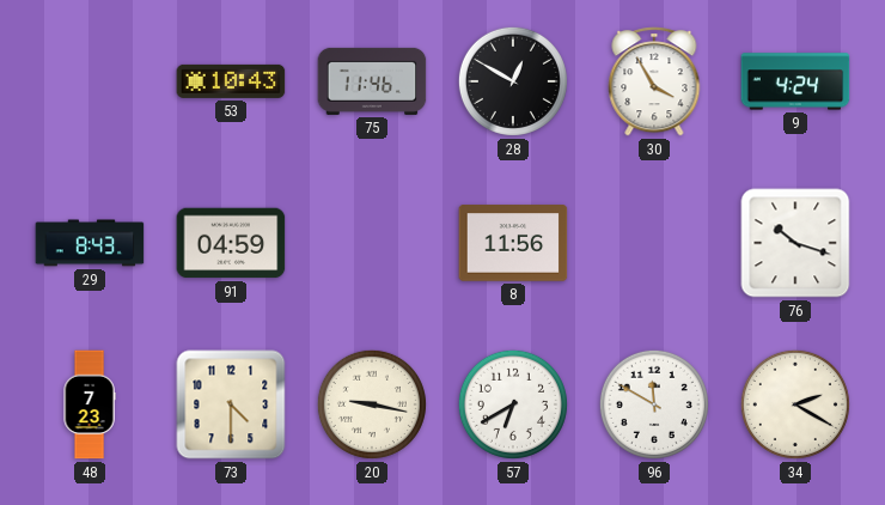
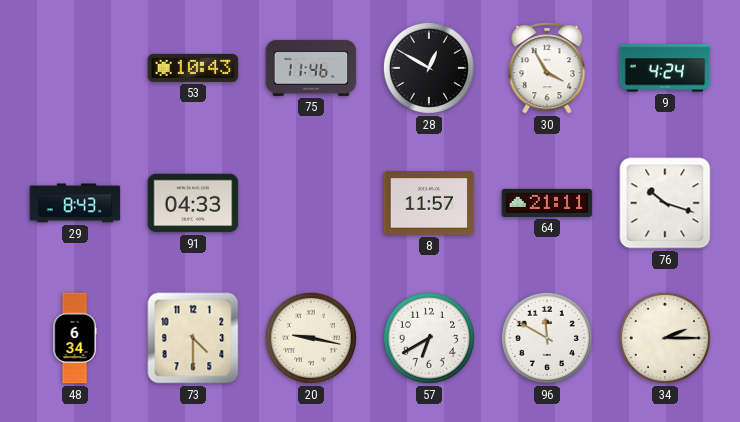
91: 04:59 -> 04:33 (193, 203)
8: 11:56 -> 11:57 (429, 203)
64: none -> 21:11 (547, 203)
48: 7:23 -> 6:34 (75, 338)
34: 2:20 -> 2:15 (665, 338)
